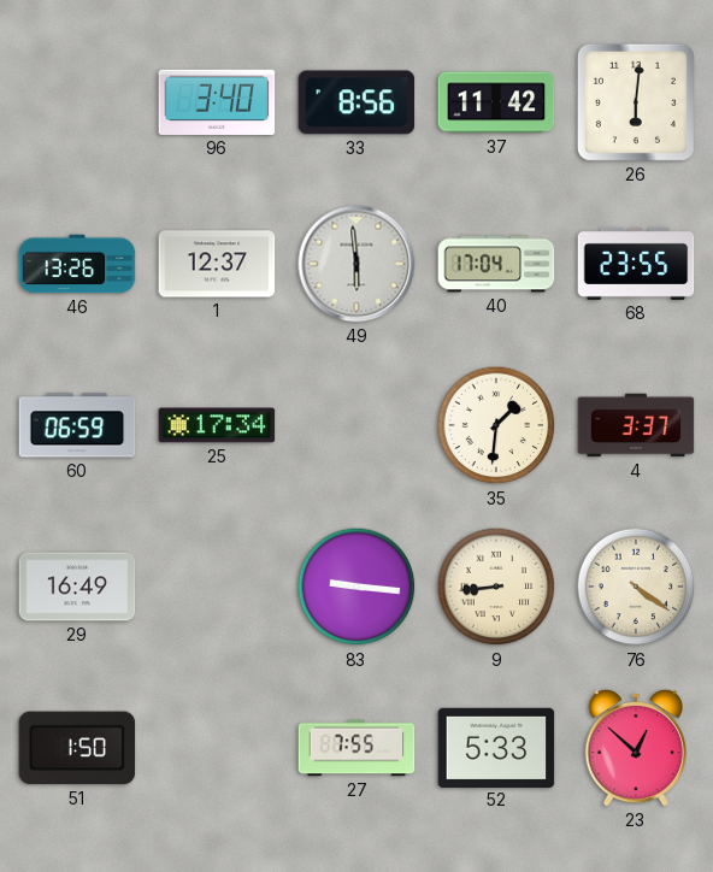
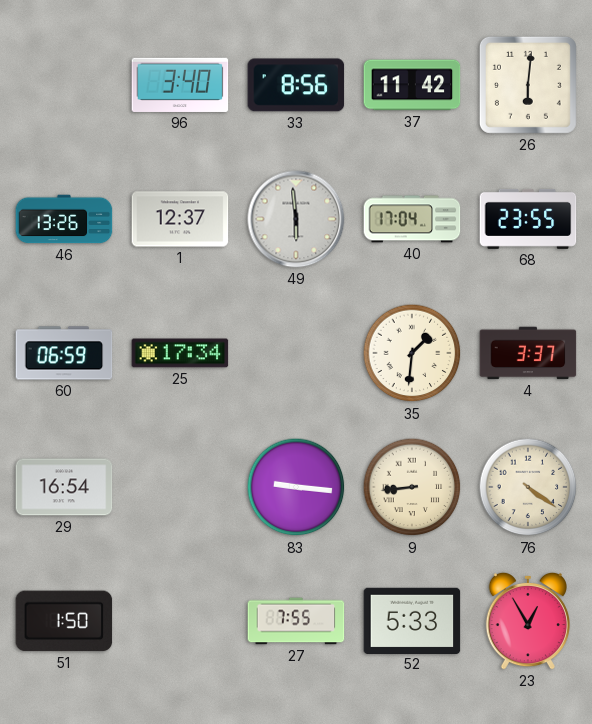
29: 16:49 -> 16:54 (64, 487)
23: 12:52 -> 12:55 (528, 621)
